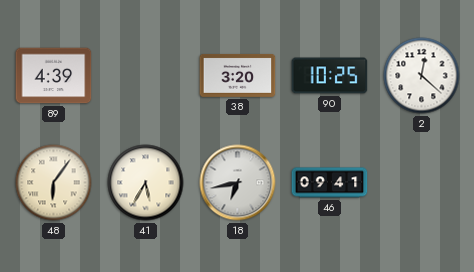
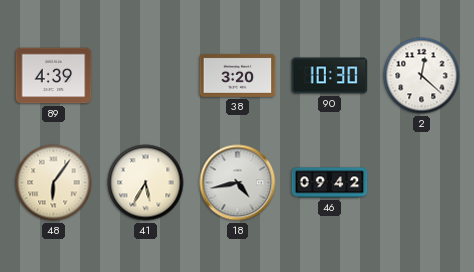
90: 10:25 -> 10:30 (330, 76)
18: 6:43 -> 4:43 (238, 183)
46: 09:41 -> 09:42 (330, 183)
